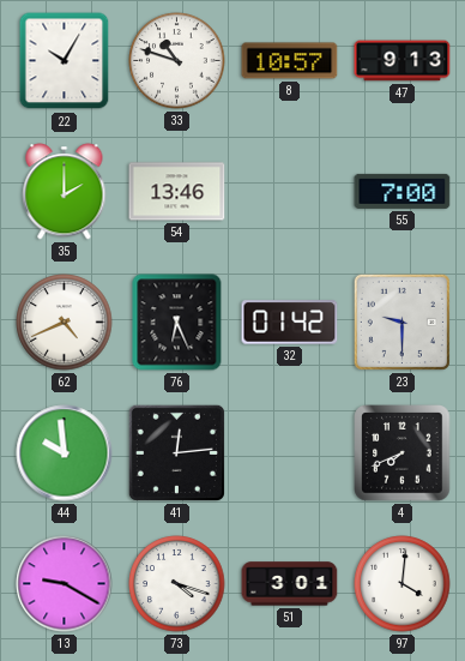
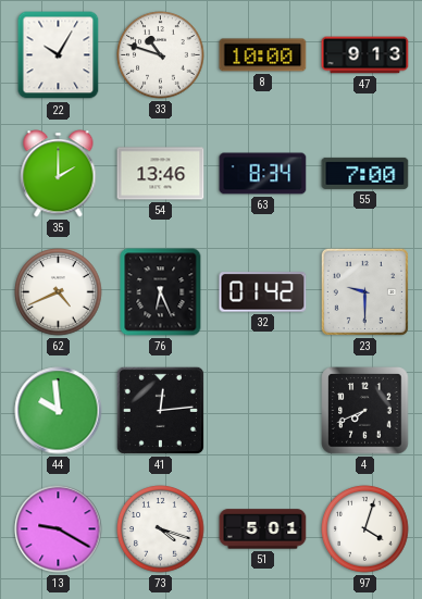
8: 10:57 -> 10:00 (263, 55)
63: none -> 8:34 (263, 174)
51: 3:01 -> 5:01 (263, 529)
97: 4:01 -> 4:03 (365, 529)
